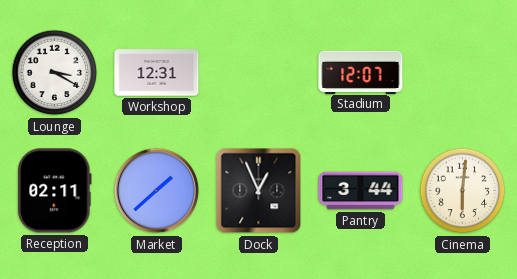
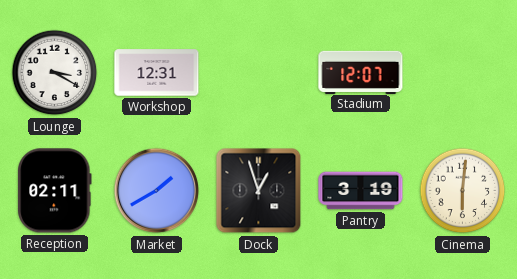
Market: 1:38 -> 1:40 (157, 191)
Dock: 12:56 -> 12:57 (259, 191)
Pantry: 3:44 -> 3:19 (361, 191)
